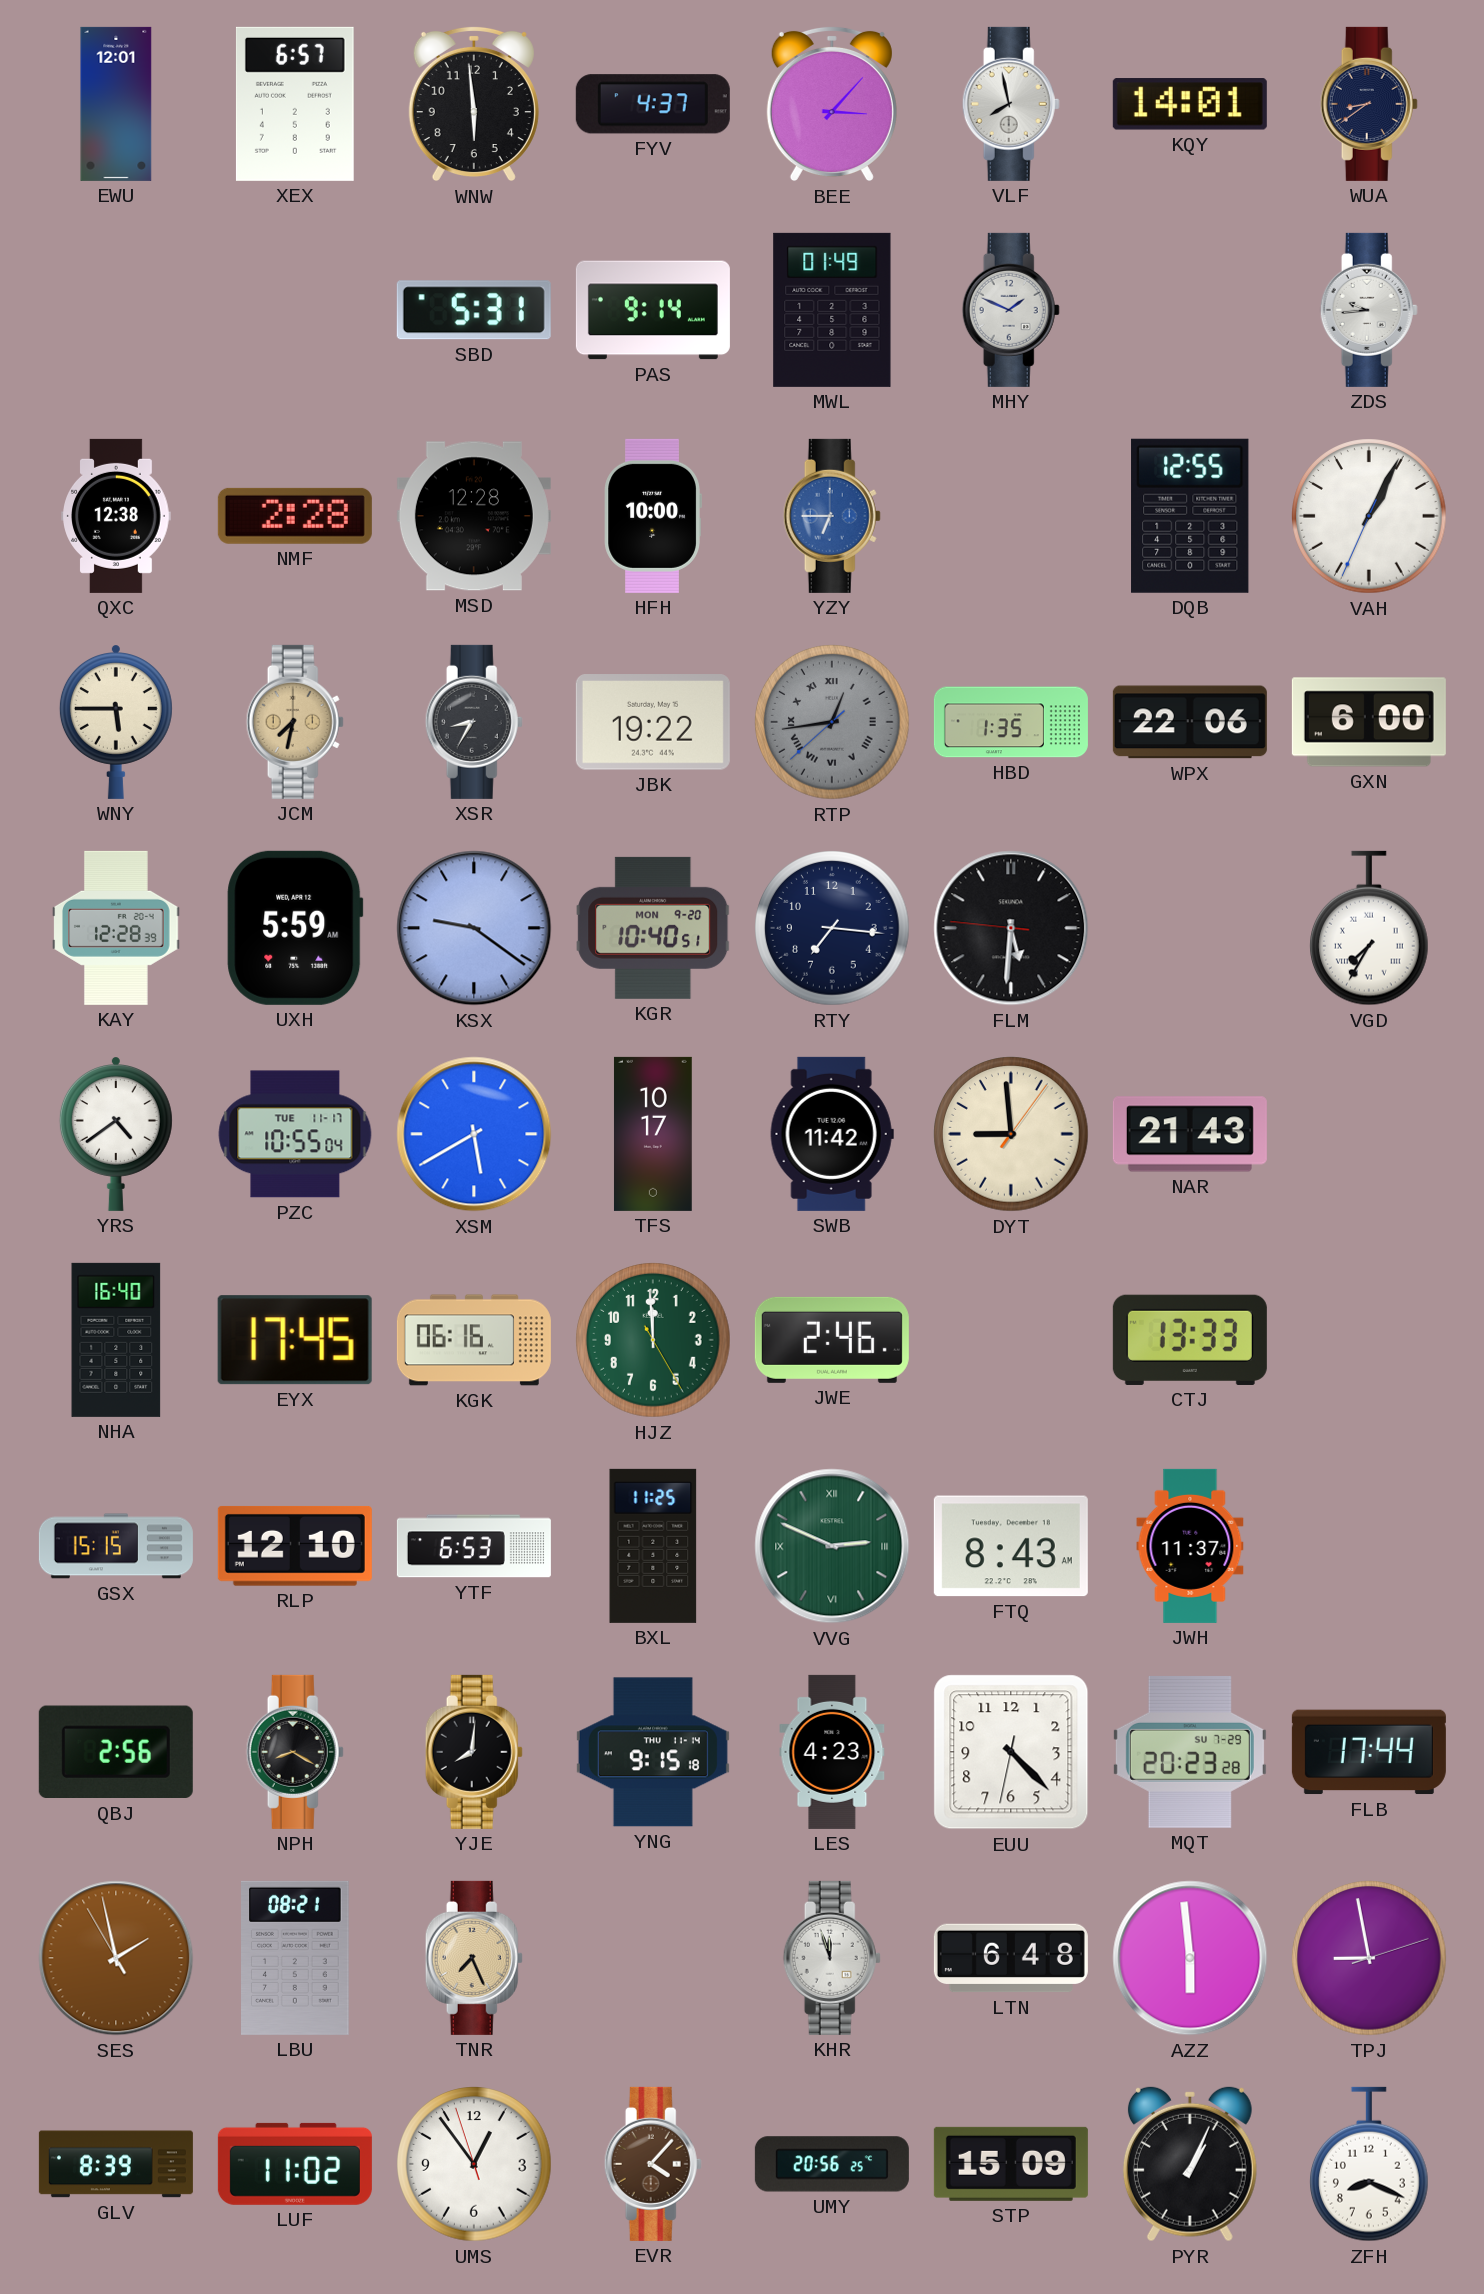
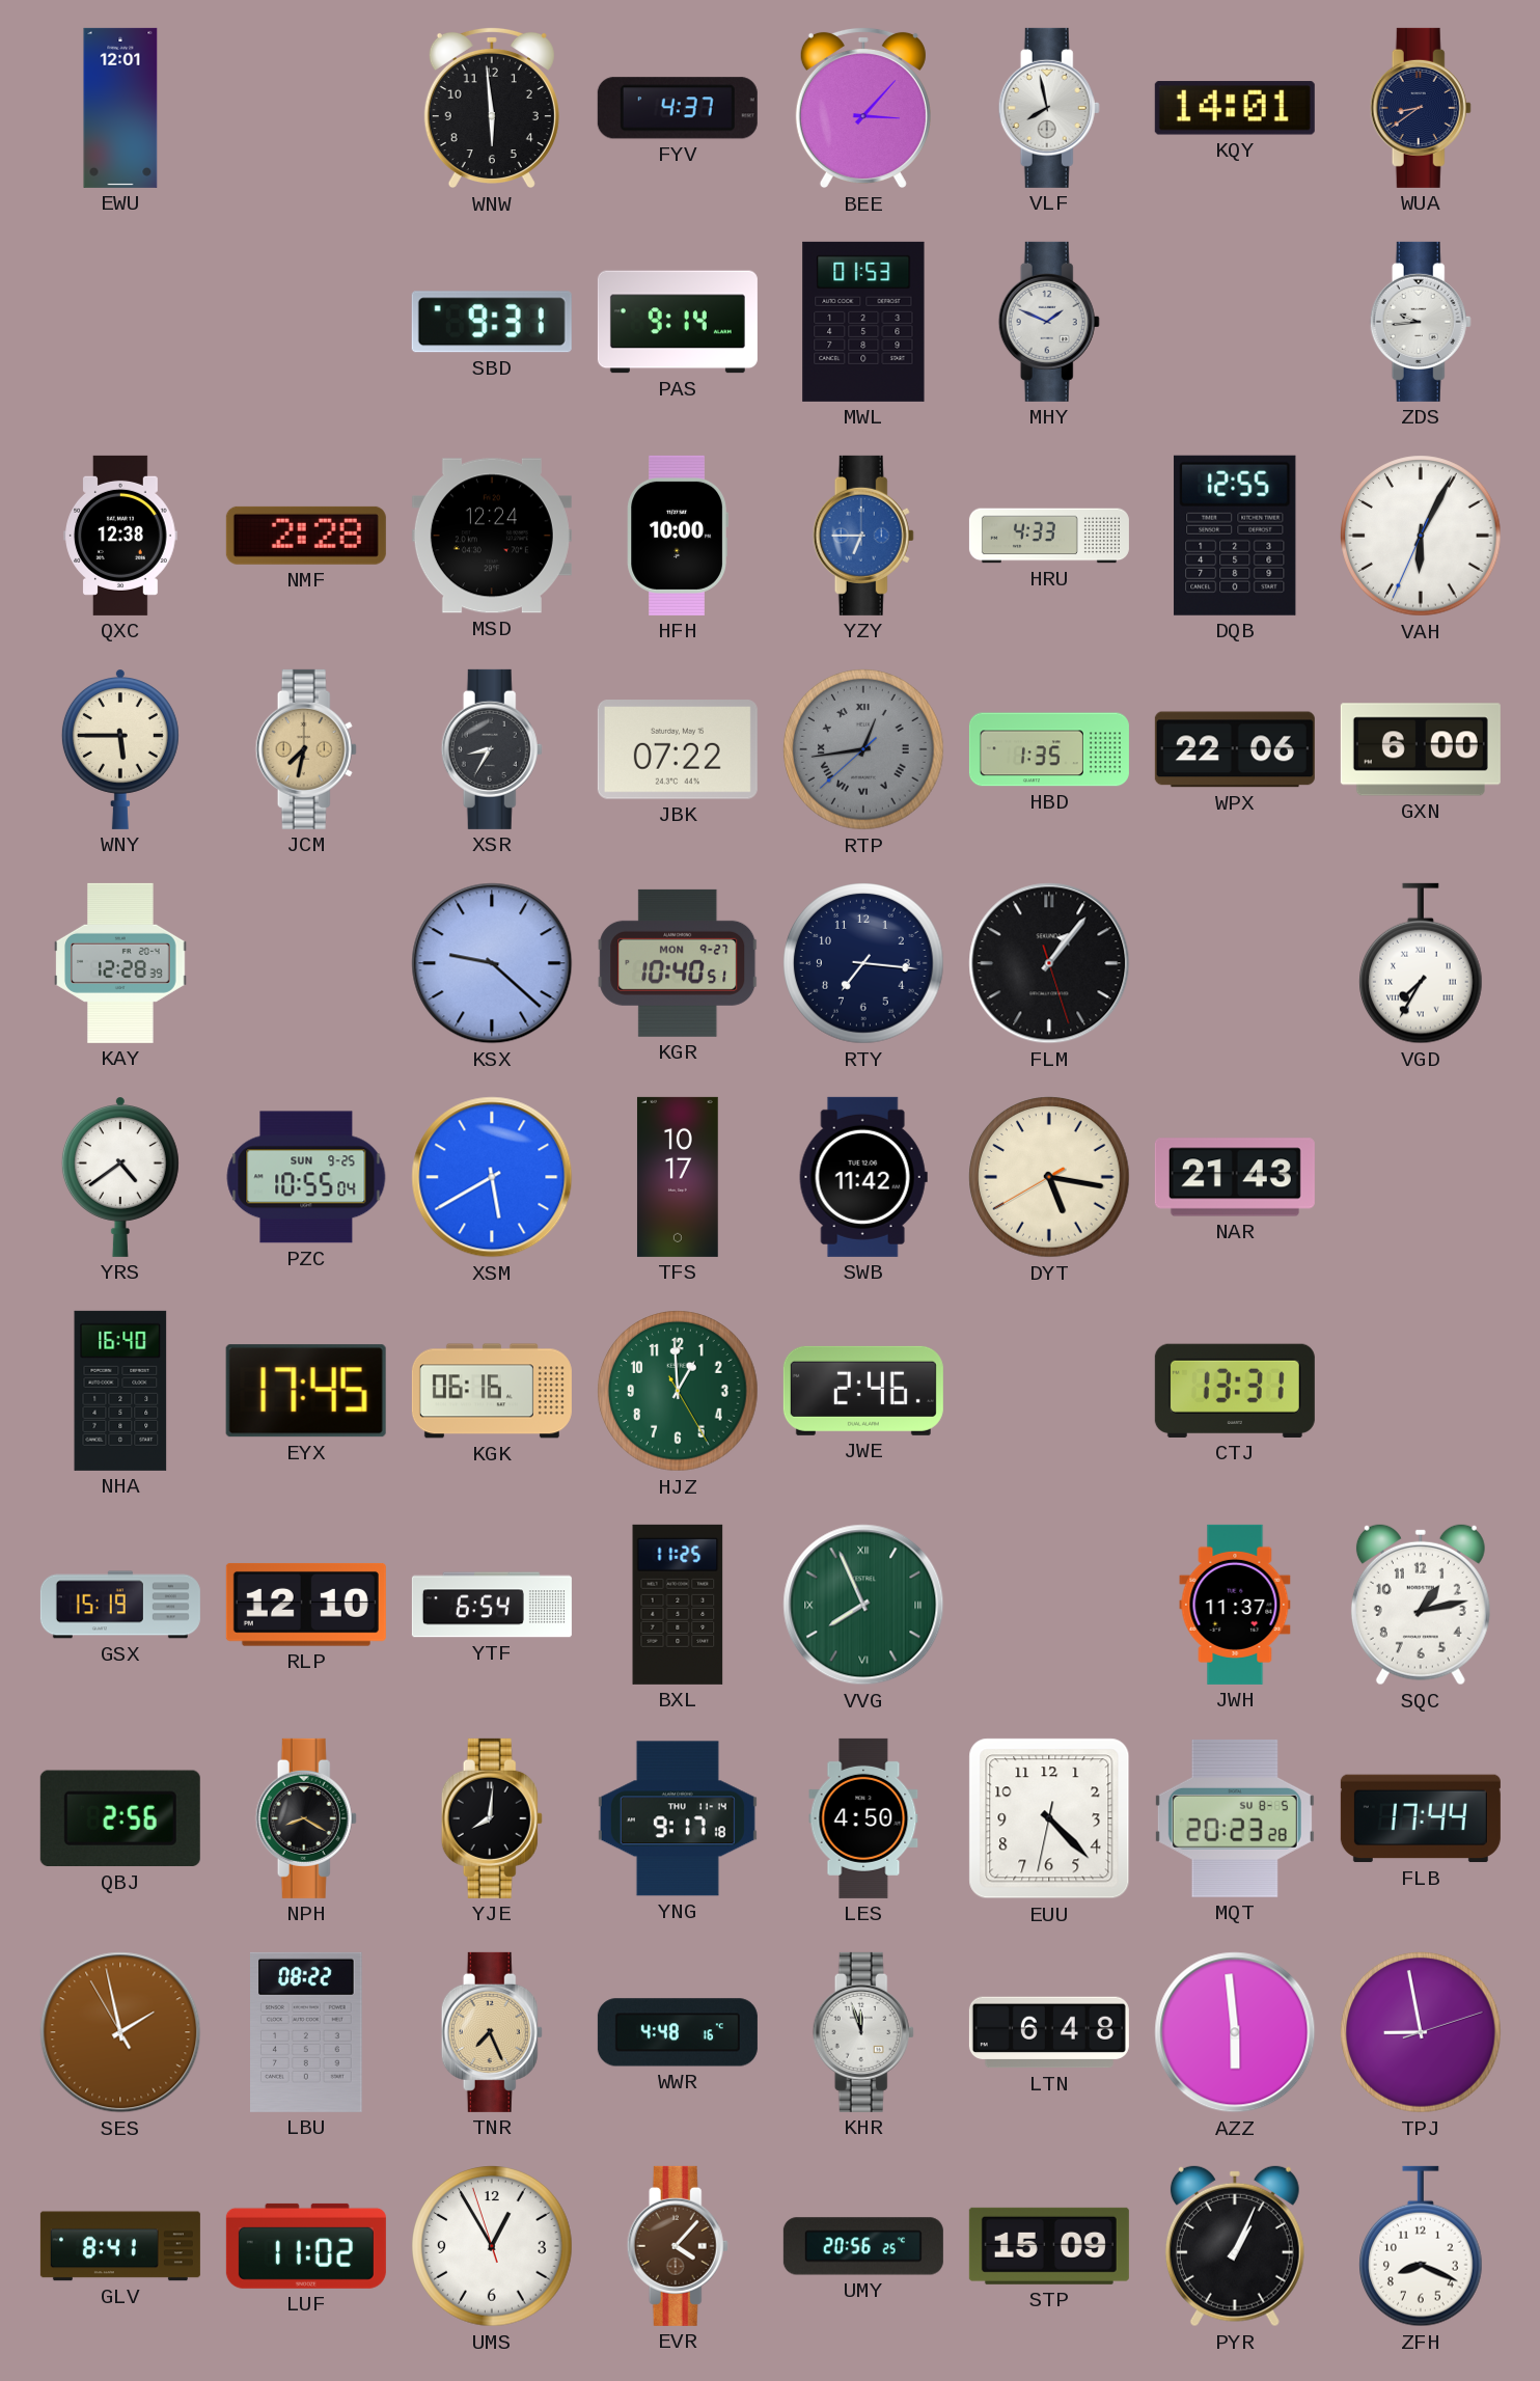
XEX: 6:57 -> none (295, 104)
SBD: 5:31 -> 9:31 (492, 322)
MWL: 01:49 -> 01:53 (863, 322)
MSD: 12:28 -> 12:24 (492, 536)
HRU: none -> 4:33 (1049, 536)
VAH: 1:04 -> 6:04 (1421, 536)
JBK: 19:22 -> 07:22 (678, 749)
UXH: 5:59 -> none (295, 928)
KSX: 9:21 -> 9:22 (492, 963)
KGR date: MON 9-20 -> MON 9-27 (678, 963)
FLM: 5:30 -> 1:06 (1049, 963)
PZC date: TUE 11-17 -> SUN 9-25 (306, 1177)
DYT: 8:59 -> 5:16 (1049, 1177)
HJZ: 11:59 -> 12:59 (678, 1391)
CTJ: 13:33 -> 13:31 (1235, 1391)
GSX: 15:15 -> 15:19 (120, 1605)
YTF: 6:53 -> 6:54 (492, 1605)
VVG: 2:49 -> 7:56 (863, 1605)
FTQ: 8:43 -> none (1011, 1546)
SQC: none -> 1:13 (1421, 1605)
YNG: 9:15 -> 9:17 (678, 1818)
LES: 4:23 -> 4:50 (863, 1818)
MQT date: SU 7-29 -> SU 8-5 (1235, 1818)
LBU: 08:21 -> 08:22 (307, 2032)
WWR: none -> 4:48 (678, 2032)
GLV: 8:39 -> 8:41 (120, 2246)
UMS: 12:53 -> 12:54 (492, 2246)
